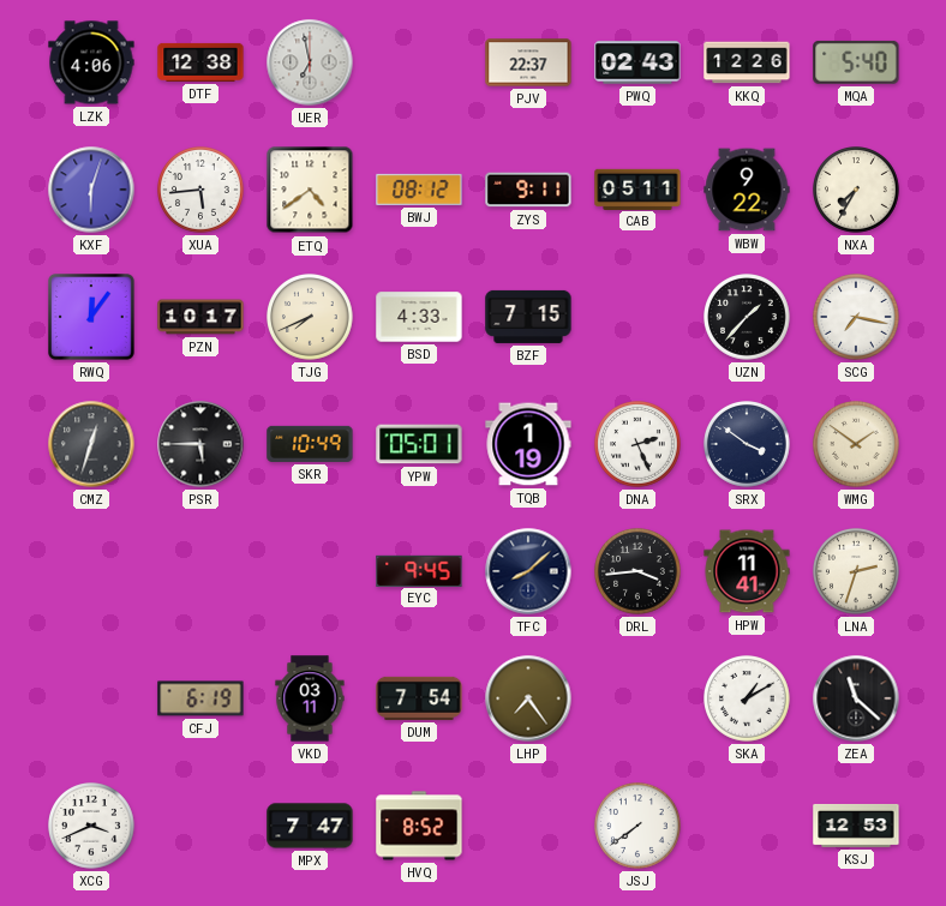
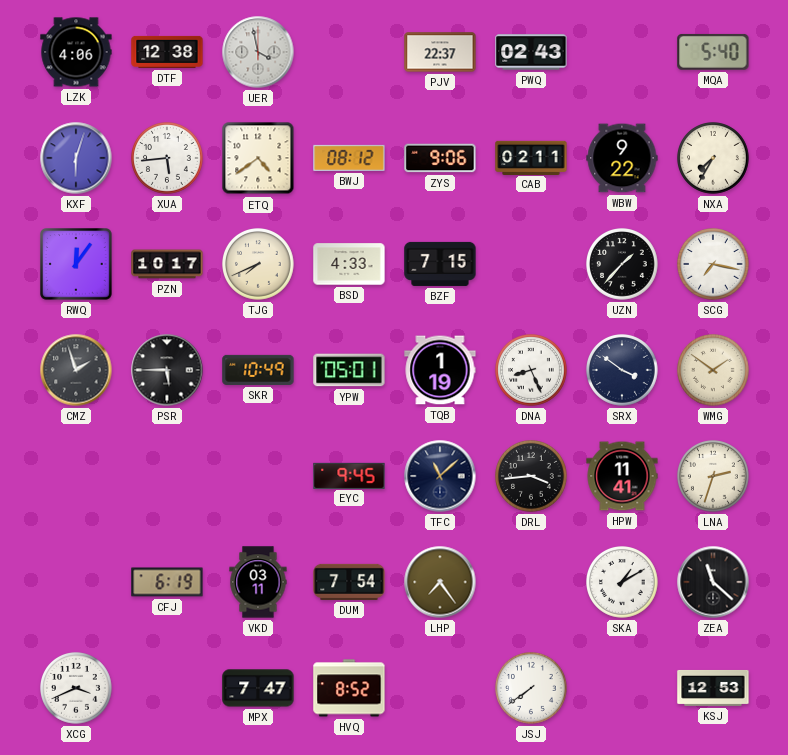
UER: 6:58 -> 3:58 (258, 52)
KKQ: 12:26 -> none (747, 62)
ZYS: 9:11 -> 9:06 (440, 158)
CAB: 05:11 -> 02:11 (531, 157)
CMZ: 12:33 -> 1:57 (76, 370)
DNA: 2:26 -> 8:26 (532, 371)
TFC: 8:08 -> 11:08 (440, 476)
